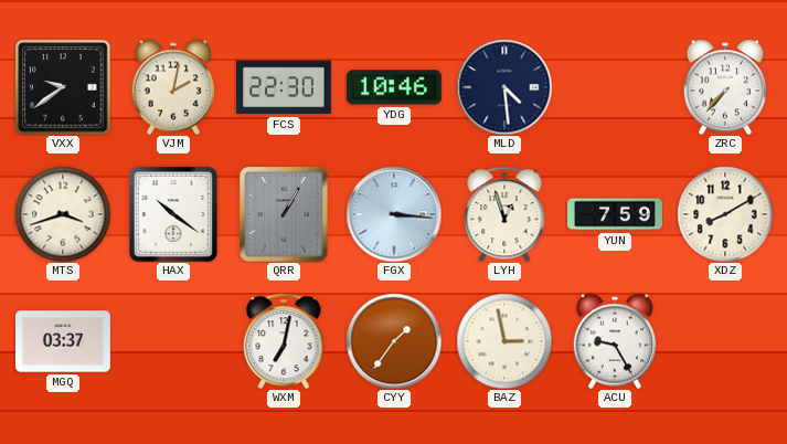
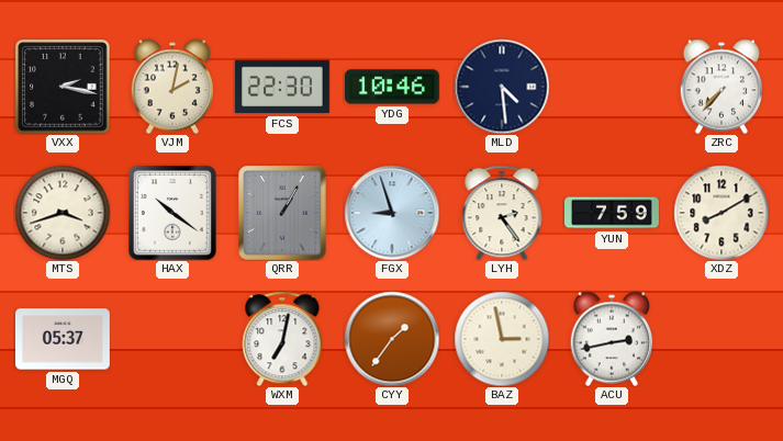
VXX: 9:39 -> 2:17 (63, 87)
FGX: 3:16 -> 8:57 (392, 213)
LYH: 12:57 -> 2:24 (502, 213)
MGQ: 03:37 -> 05:37 (63, 339)
ACU: 9:25 -> 2:43 (612, 339)
